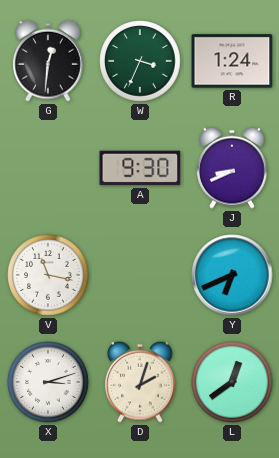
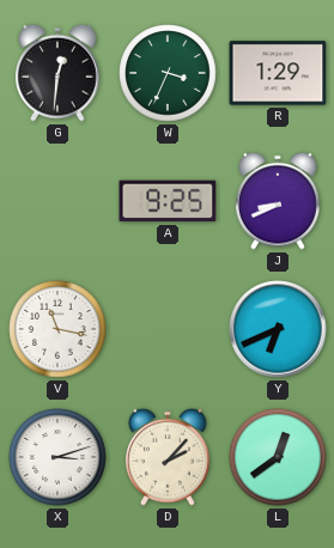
R: 1:24 -> 1:29 (278, 73)
A: 9:30 -> 9:25 (168, 201)
D: 2:03 -> 2:07 (169, 457)
